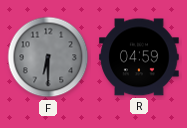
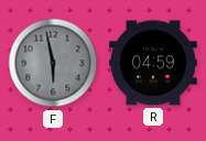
F: 6:30 -> 5:58 (53, 63)
